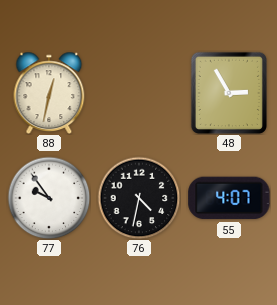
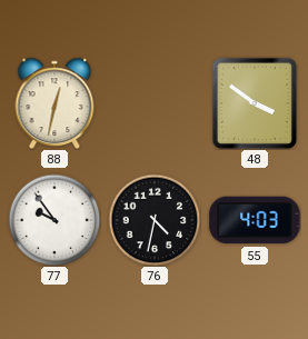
48: 2:55 -> 3:51 (255, 103)
55: 4:07 -> 4:03 (255, 220)
